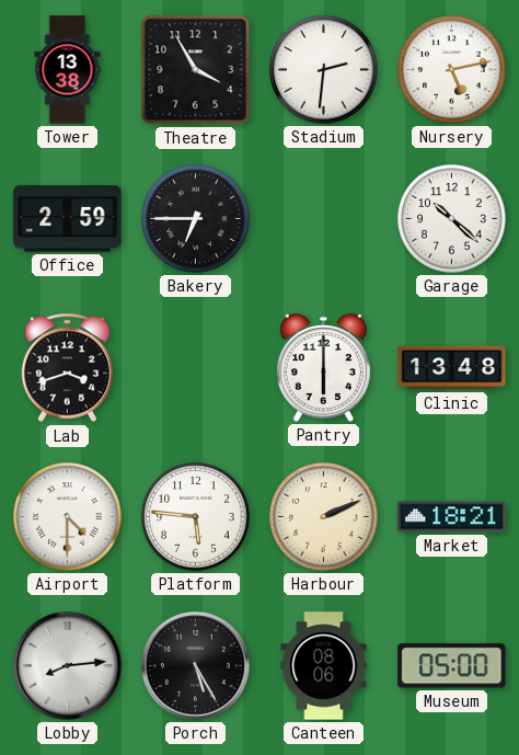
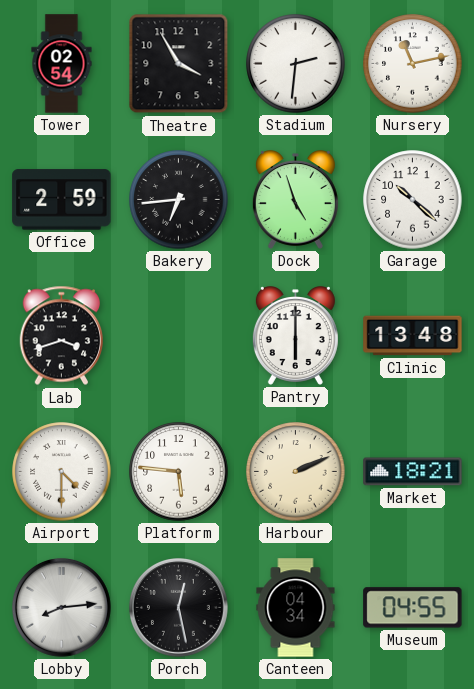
Tower: 13:38 -> 02:54 (62, 64)
Nursery: 5:13 -> 11:13 (413, 64)
Bakery: 6:45 -> 6:44 (179, 200)
Dock: none -> 4:57 (295, 200)
Porch: 5:25 -> 12:28 (179, 608)
Canteen: 08:06 -> 04:34 (296, 608)
Museum: 05:00 -> 04:55 (413, 608)
